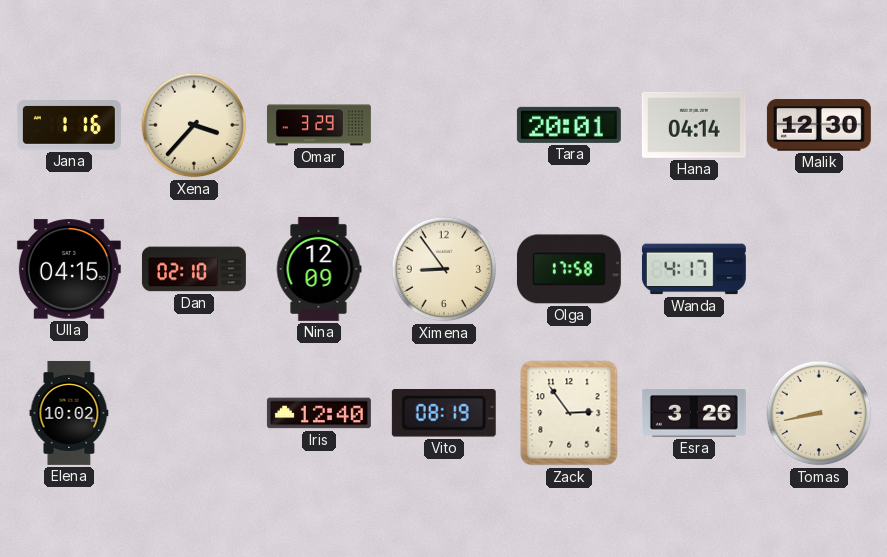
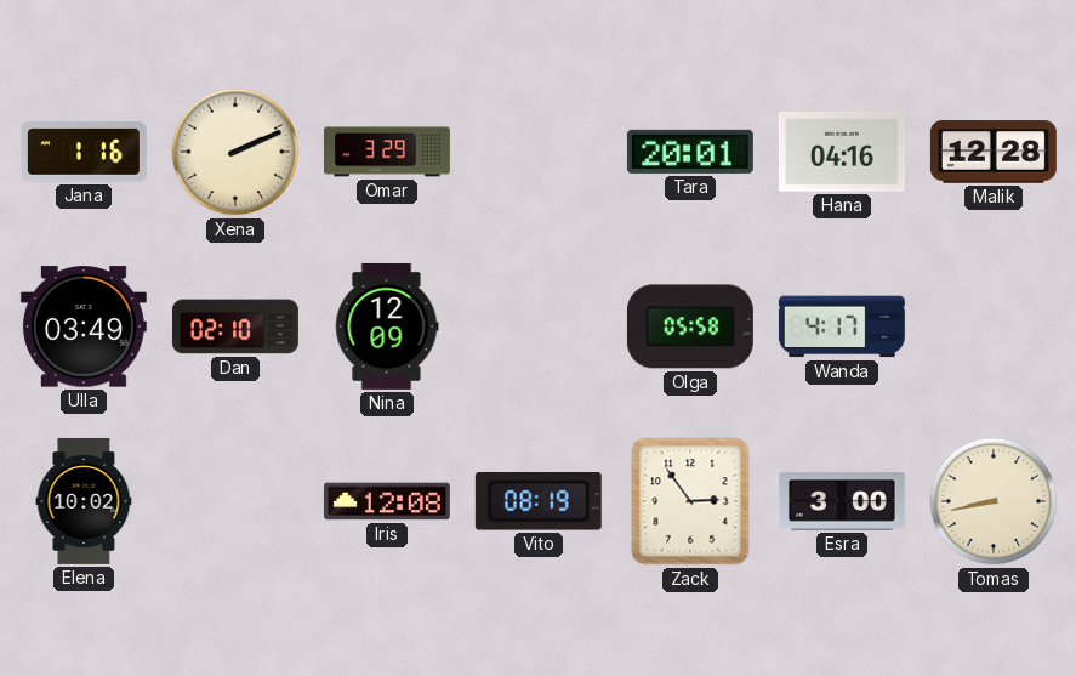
Xena: 3:37 -> 2:11 (235, 152)
Hana: 04:14 -> 04:16 (842, 152)
Malik: 12:30 -> 12:28 (994, 152)
Ulla: 04:15 -> 03:49 (84, 326)
Ximena: 8:54 -> none (444, 269)
Olga: 17:58 -> 05:58 (690, 326)
Iris: 12:40 -> 12:08 (387, 501)
Esra: 3:26 -> 3:00 (842, 501)
